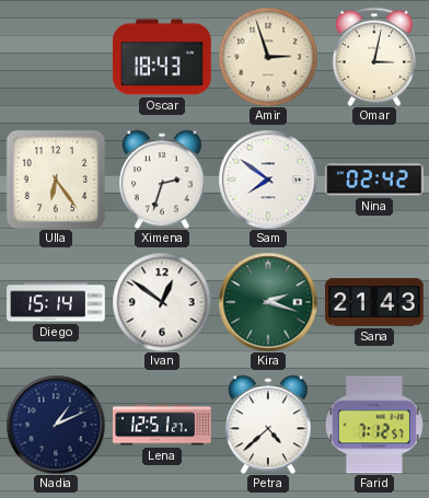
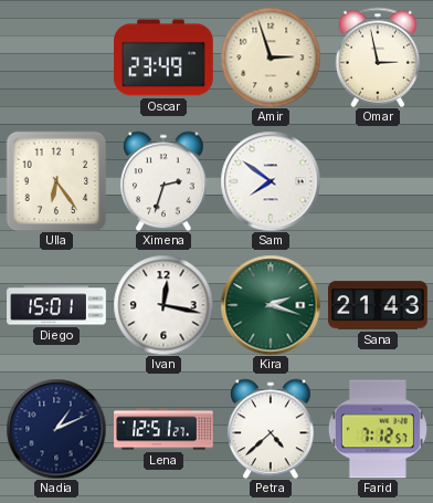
Oscar: 18:43 -> 23:49 (165, 57)
Omar: 3:02 -> 2:58 (377, 57)
Nina: 02:42 -> none (375, 179)
Diego: 15:14 -> 15:01 (56, 305)
Ivan: 12:51 -> 12:17 (163, 305)
